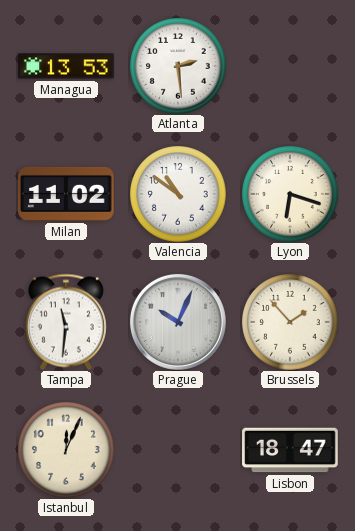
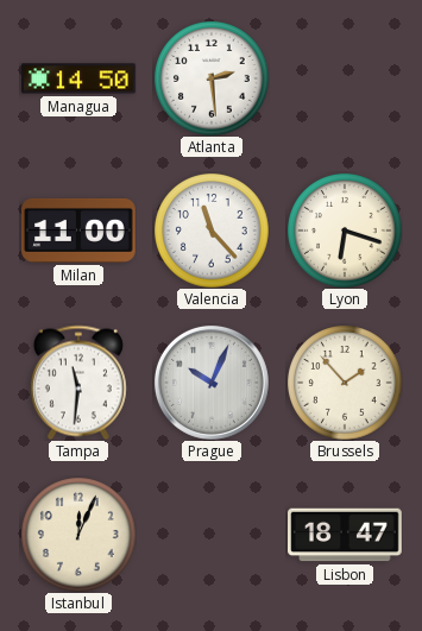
Managua: 13:53 -> 14:50 (80, 78)
Milan: 11:02 -> 11:00 (78, 231)
Valencia: 10:51 -> 11:23 (212, 231)
